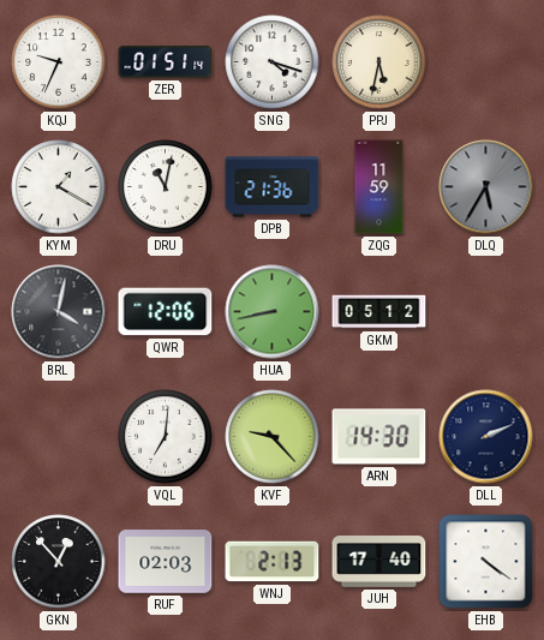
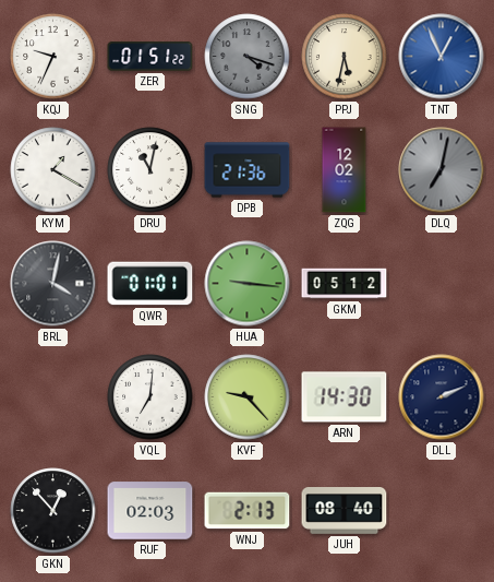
ZER: 01:51:14 -> 01:51:22 (150, 57)
SNG dial: white -> grey (248, 57)
TNT: none -> 12:56 (442, 57)
ZQG: 11:59 -> 12:02 (345, 170)
DLQ: 5:35 -> 7:02 (442, 170)
QWR: 12:06 -> 01:01 (150, 284)
HUA: 8:43 -> 9:16 (248, 284)
JUH: 17:40 -> 08:40 (345, 511)
EHB: 4:21 -> none (486, 562)
